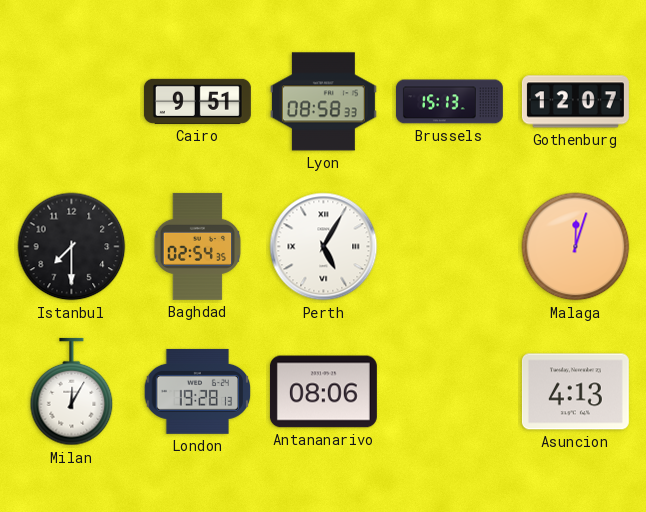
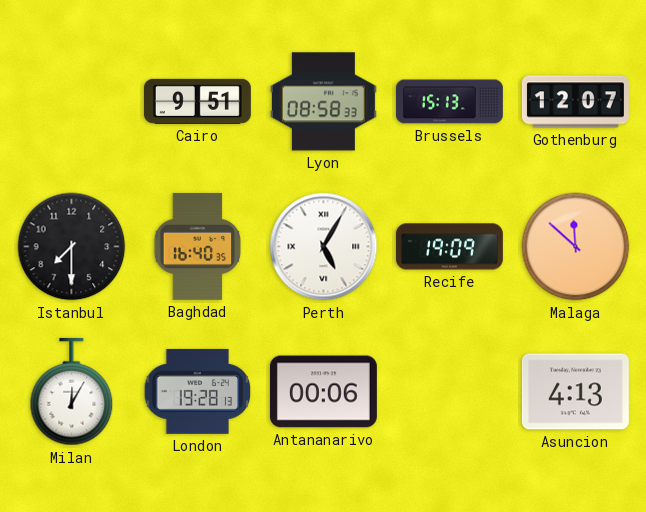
Baghdad: 02:54 -> 16:40 (198, 246)
Recife: none -> 19:09 (449, 247)
Malaga: 12:03 -> 11:52 (576, 247)
Antananarivo: 08:06 -> 00:06 (323, 392)
